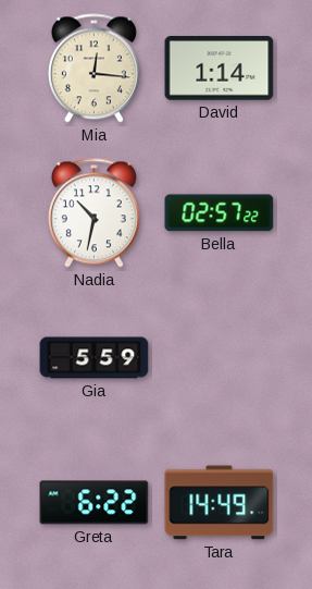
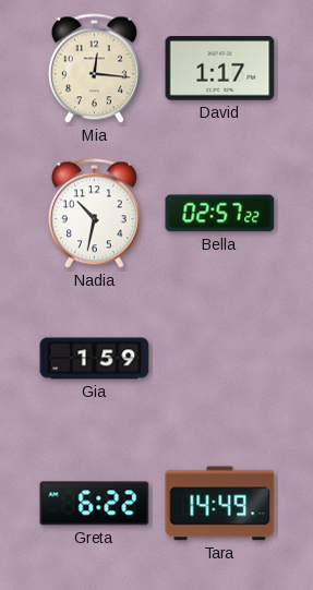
David: 1:14 -> 1:17 (220, 69)
Gia: 5:59 -> 1:59 (95, 359)
